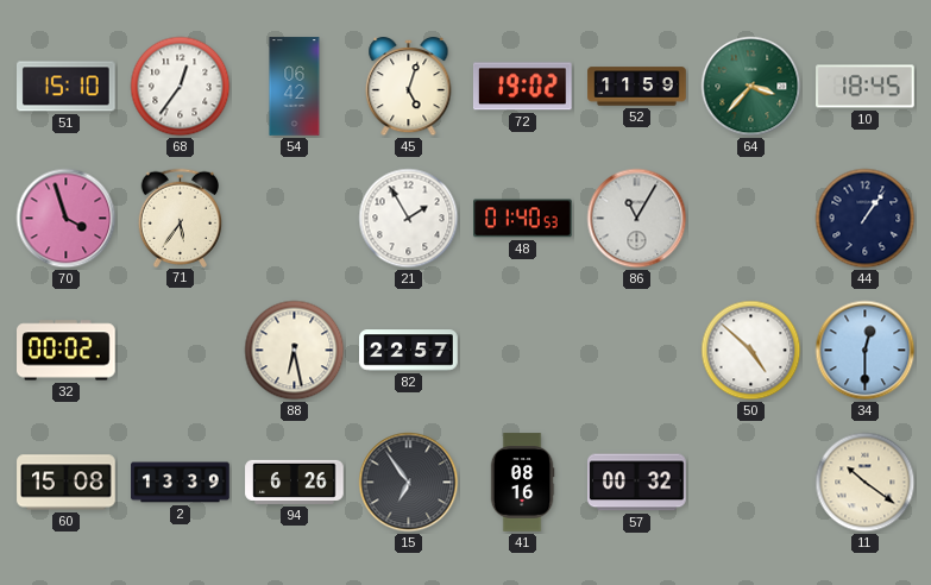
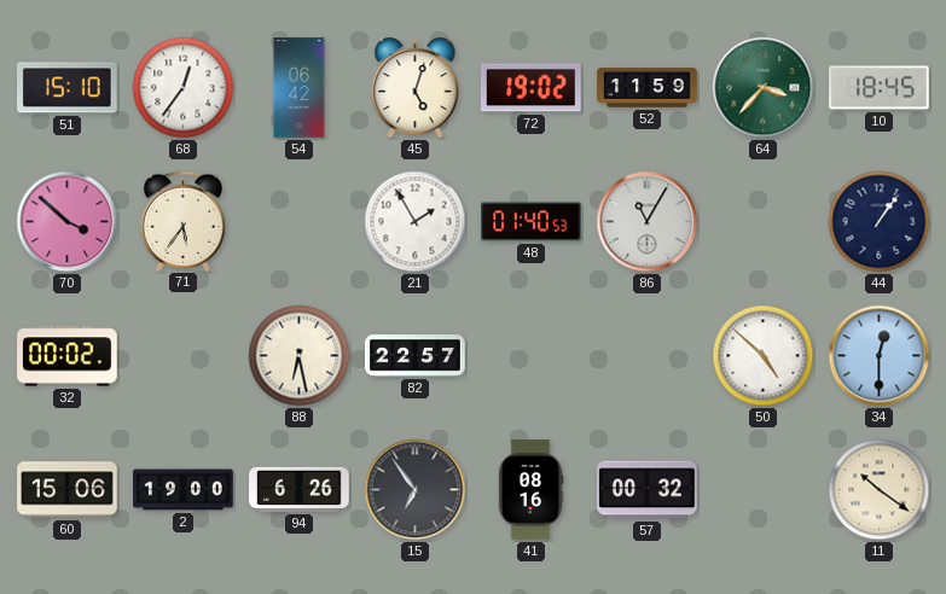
70: 3:57 -> 3:52 (68, 222)
60: 15:08 -> 15:06 (68, 490)
2: 13:39 -> 19:00 (184, 490)
